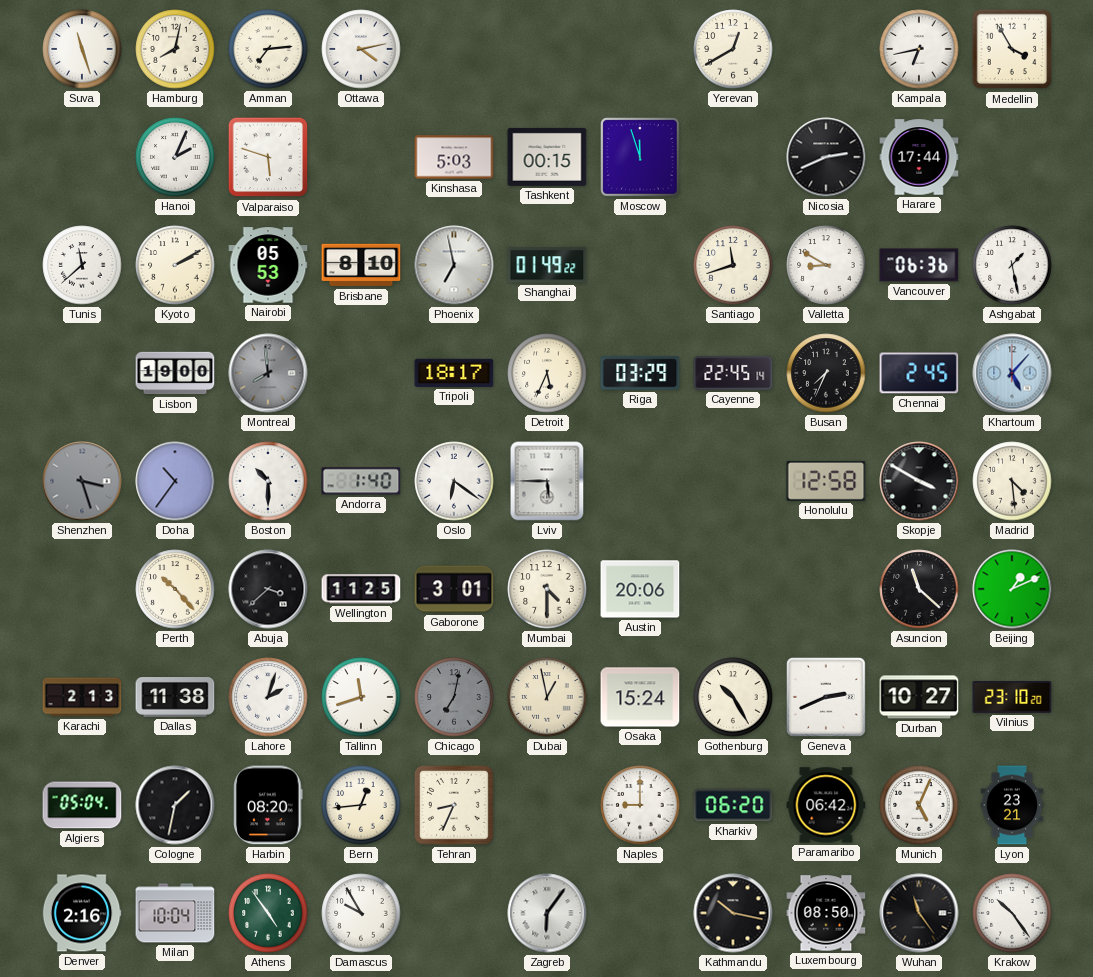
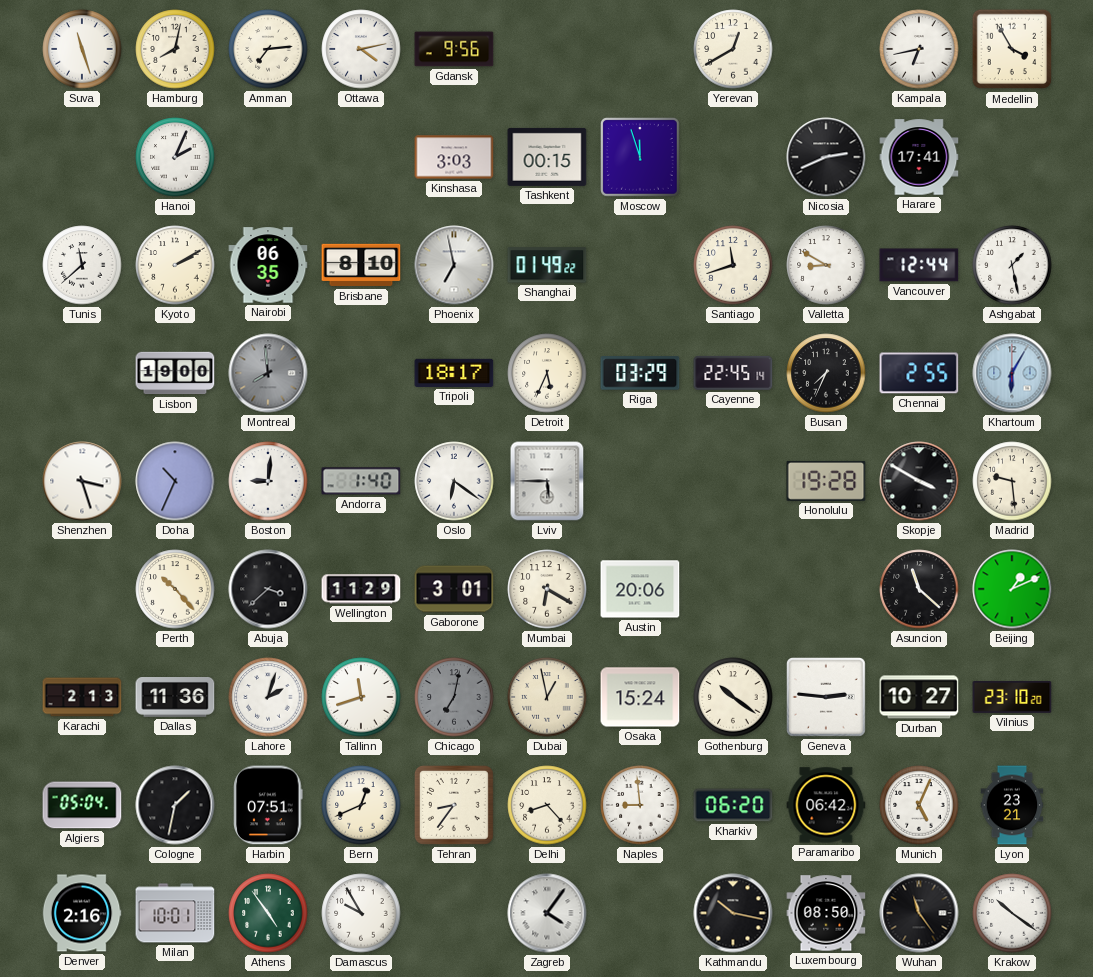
Gdansk: none -> 9:56 (454, 49)
Valparaiso: 5:48 -> none (268, 157)
Kinshasa: 5:03 -> 3:03 (454, 157)
Harare: 17:44 -> 17:41 (919, 157)
Nairobi: 05:53 -> 06:35 (268, 265)
Vancouver: 06:36 -> 12:44 (919, 265)
Chennai: 2:45 -> 2:55 (919, 373)
Khartoum: 5:07 -> 6:05 (1012, 373)
Shenzhen dial: grey -> white (82, 481)
Doha: 10:36 -> 10:34 (175, 481)
Boston: 10:30 -> 9:01 (268, 481)
Honolulu: 12:58 -> 19:28 (826, 481)
Madrid: 4:29 -> 9:29 (1012, 481)
Wellington: 11:25 -> 11:29 (361, 589)
Mumbai: 4:30 -> 6:20 (547, 589)
Dallas: 11:38 -> 11:36 (175, 698)
Gothenburg: 10:25 -> 10:21 (733, 697)
Geneva: 2:41 -> 2:46 (827, 698)
Harbin: 08:20 -> 07:51 (268, 805)
Bern: 12:44 -> 12:41 (361, 805)
Tehran: 8:34 -> 8:36 (454, 805)
Delhi: none -> 8:23 (547, 805)
Naples: 9:00 -> 8:59 (640, 805)
Milan: 10:04 -> 10:01 (175, 913)
Zagreb: 6:06 -> 4:06 (547, 913)
Krakow: 10:24 -> 10:21 (1012, 913)
